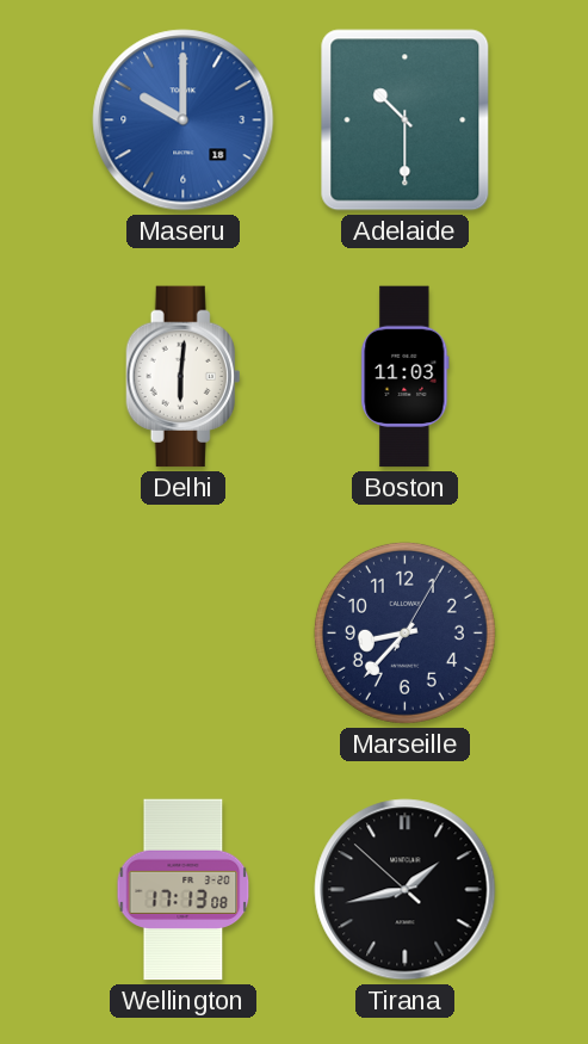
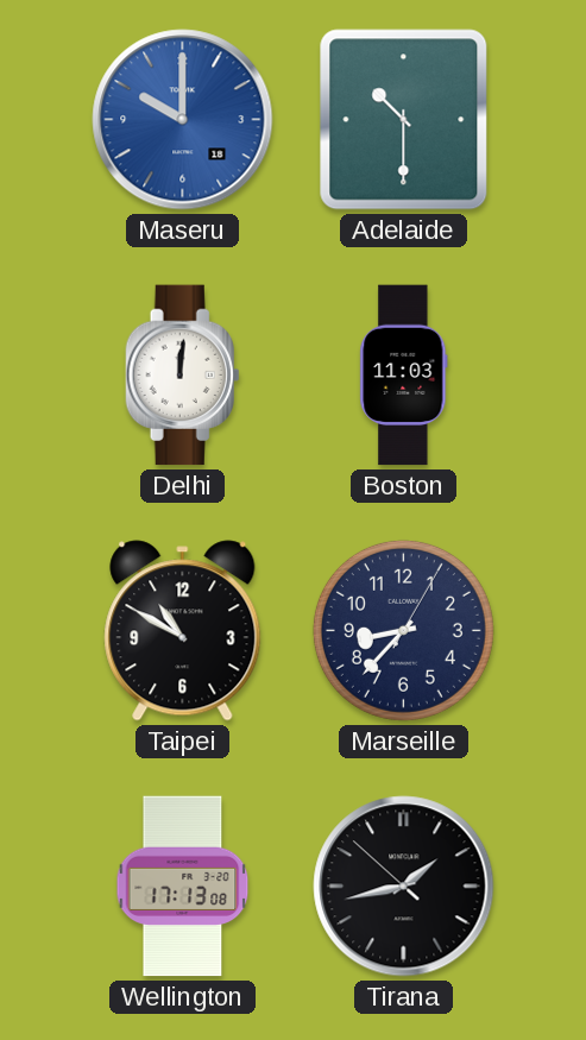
Delhi: 6:01 -> 12:01 (183, 376)
Taipei: none -> 10:50 (183, 631)
